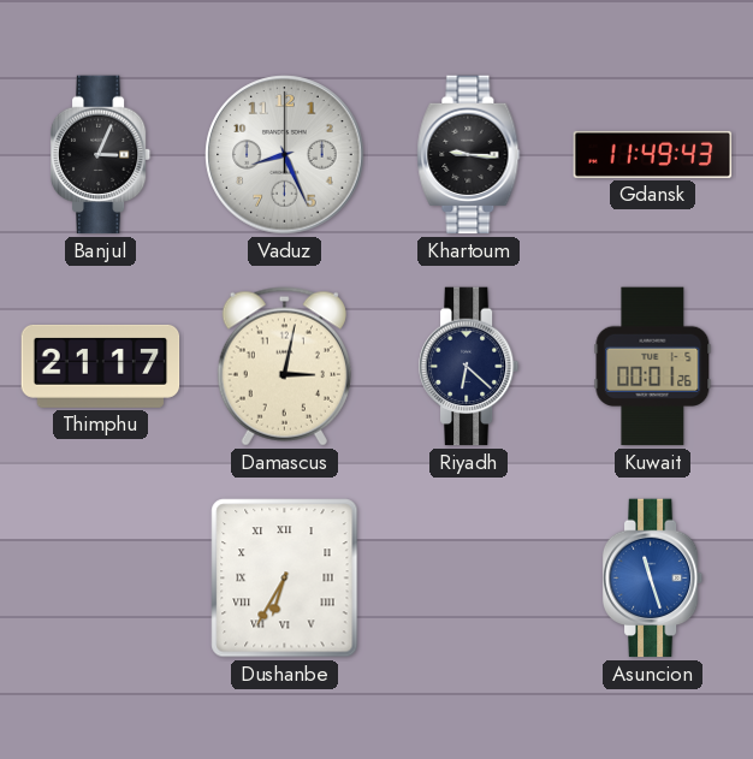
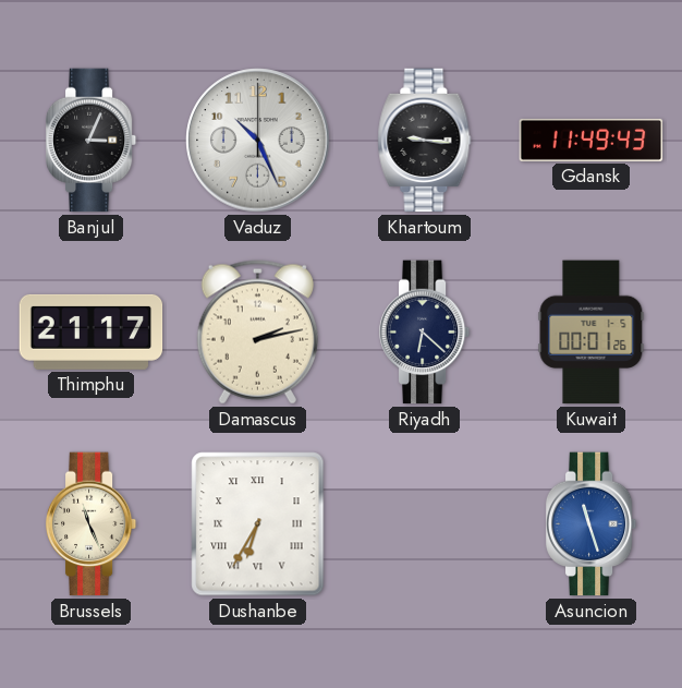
Vaduz: 8:26 -> 10:26 (258, 141)
Damascus: 3:02 -> 2:13 (257, 333)
Brussels: none -> 11:26 (92, 524)
